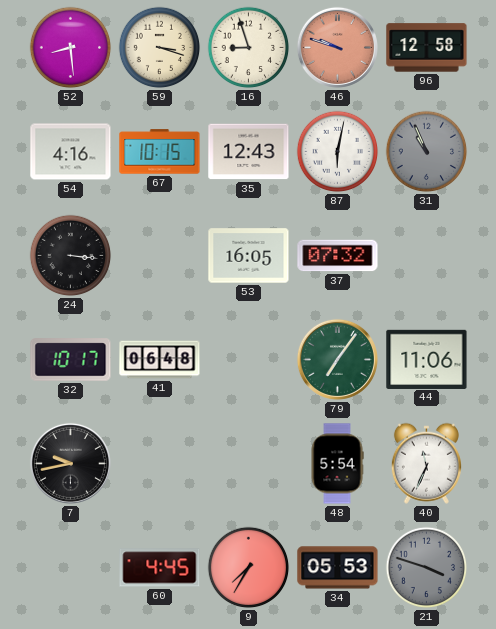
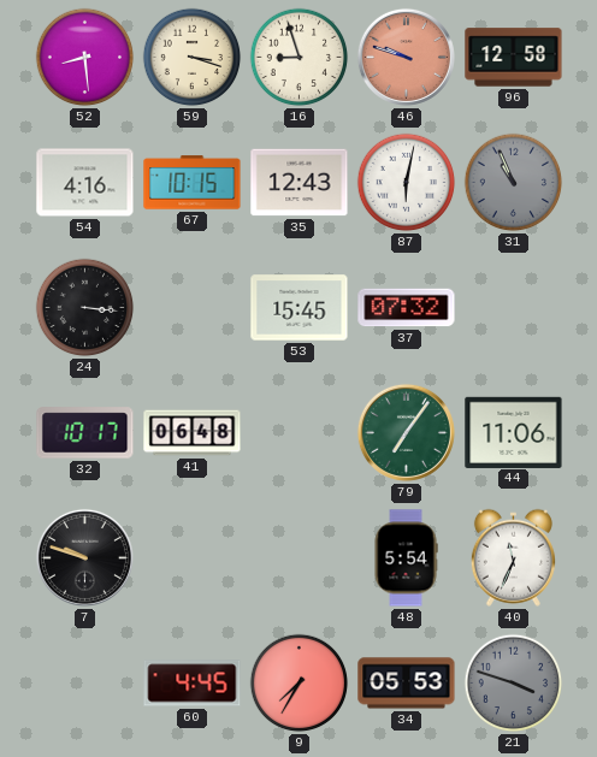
53: 16:05 -> 15:45 (300, 308)
7: 9:43 -> 9:48 (84, 557)
